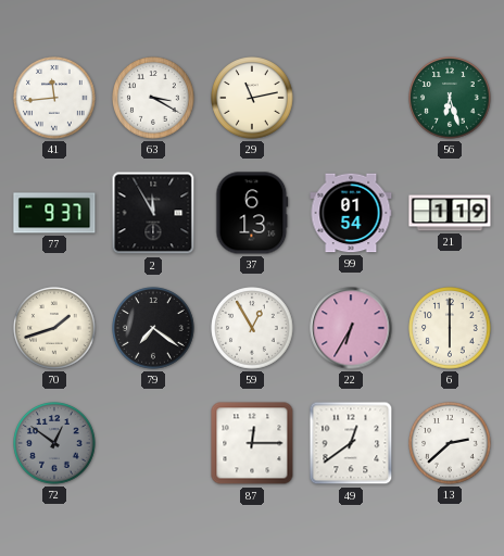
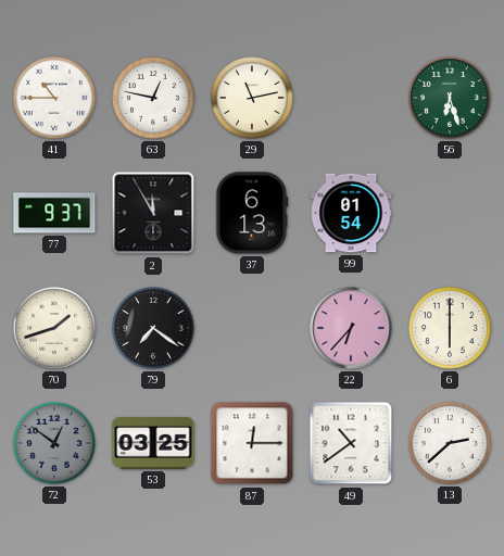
41: 11:44 -> 10:45 (54, 98)
63: 3:20 -> 12:47 (153, 98)
21: 1:19 -> none (450, 213)
59: 12:55 -> none (252, 328)
22: 6:35 -> 6:37 (351, 328)
53: none -> 03:25 (153, 443)
49: 12:39 -> 10:39 (351, 443)
